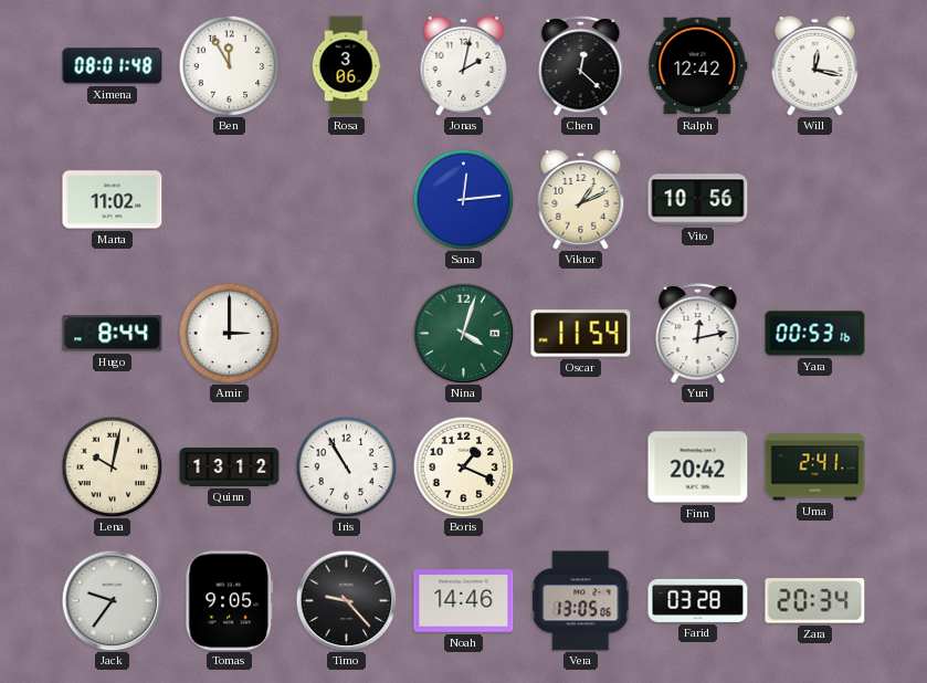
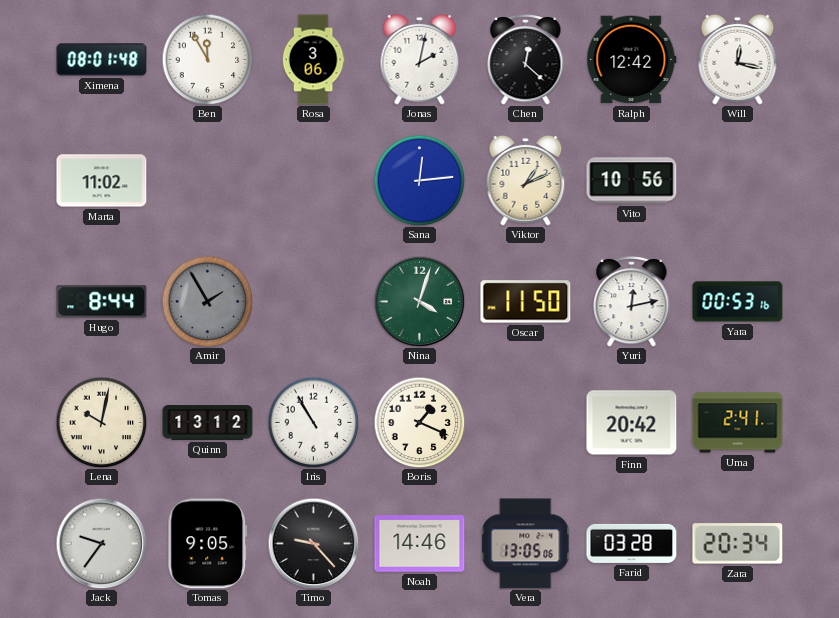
Amir: 3:00 -> 1:55 (207, 301)
Amir dial: white -> grey (207, 301)
Oscar: 11:54 -> 11:50 (526, 302)
